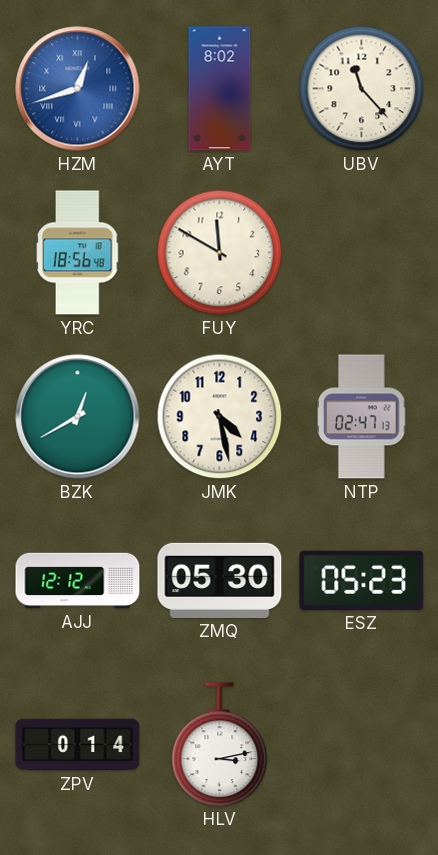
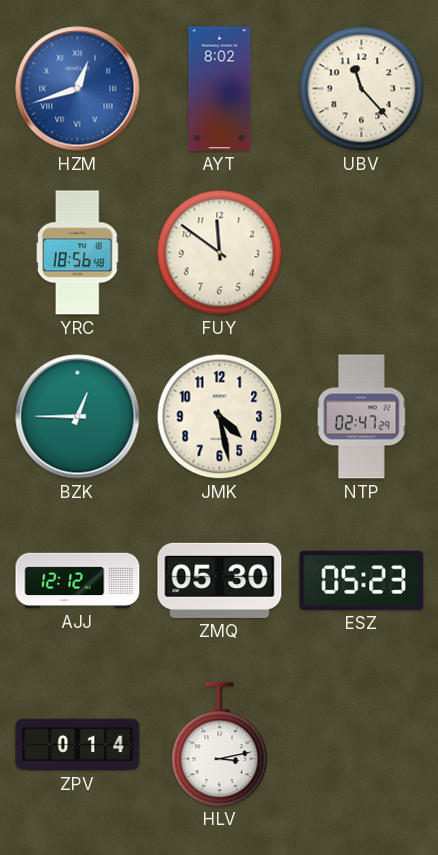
FUY: 11:50 -> 11:51 (220, 253)
BZK: 12:40 -> 12:45 (78, 417)
NTP: 02:47:13 -> 02:47:29 (362, 417)
